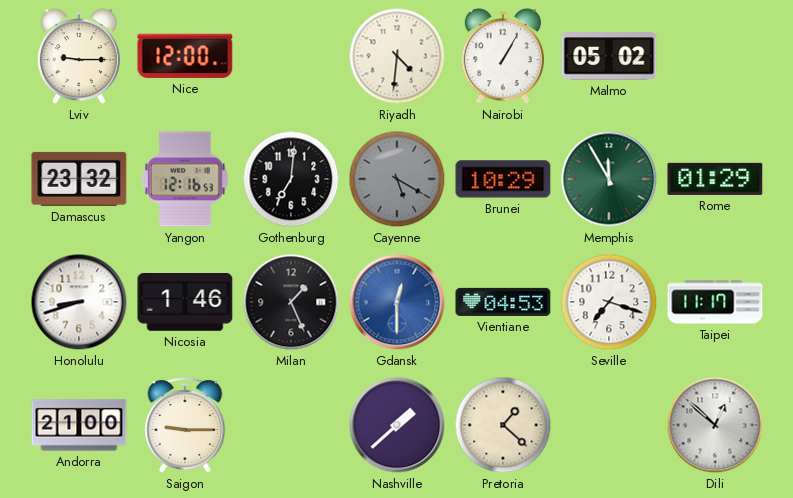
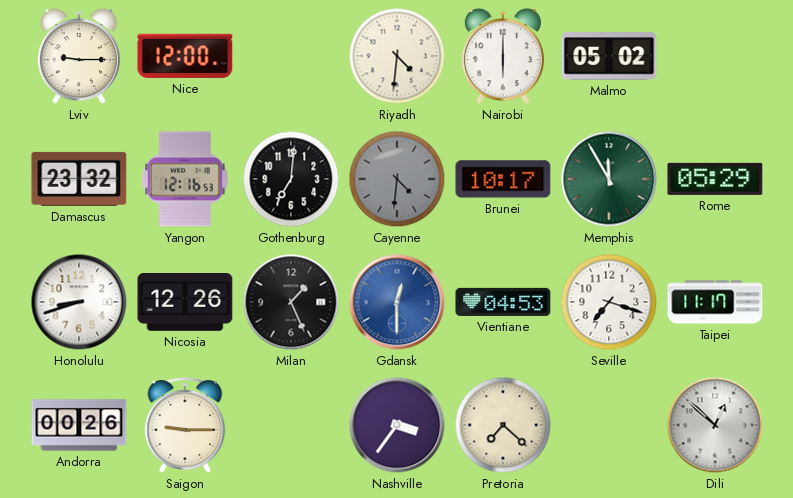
Nairobi: 1:05 -> 6:00 (503, 57)
Cayenne: 5:20 -> 4:31 (397, 179)
Brunei: 10:29 -> 10:17 (503, 179)
Rome: 01:29 -> 05:29 (715, 179)
Nicosia: 1:46 -> 12:26 (185, 303)
Andorra: 21:00 -> 00:26 (79, 425)
Nashville: 1:38 -> 3:36 (397, 425)
Pretoria: 1:22 -> 7:22 (503, 425)
